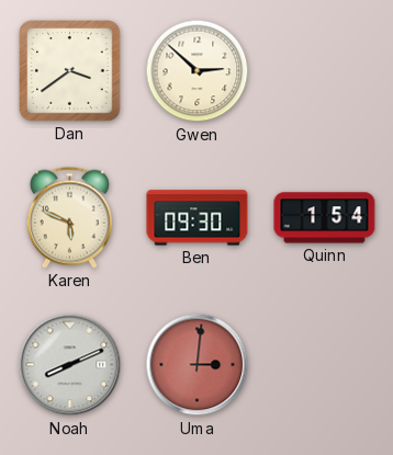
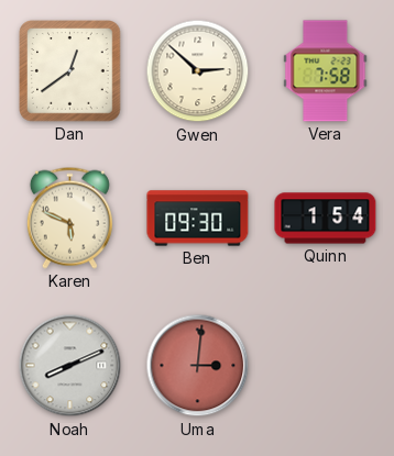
Dan: 3:39 -> 12:39 (70, 71)
Vera: none -> 7:58 (326, 71)
